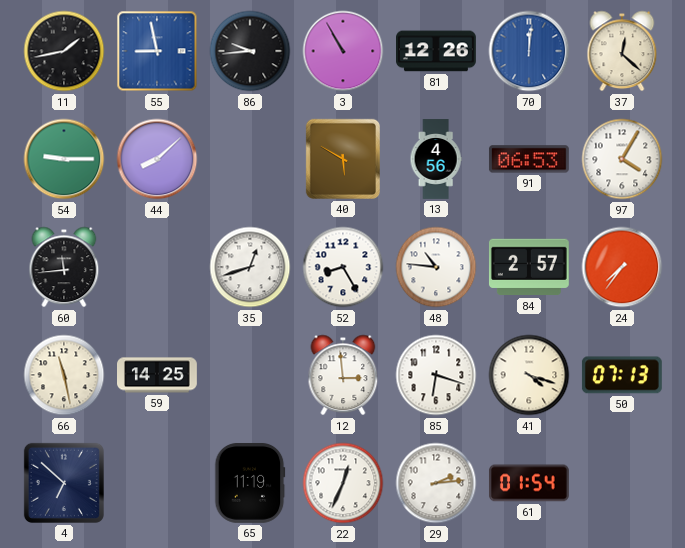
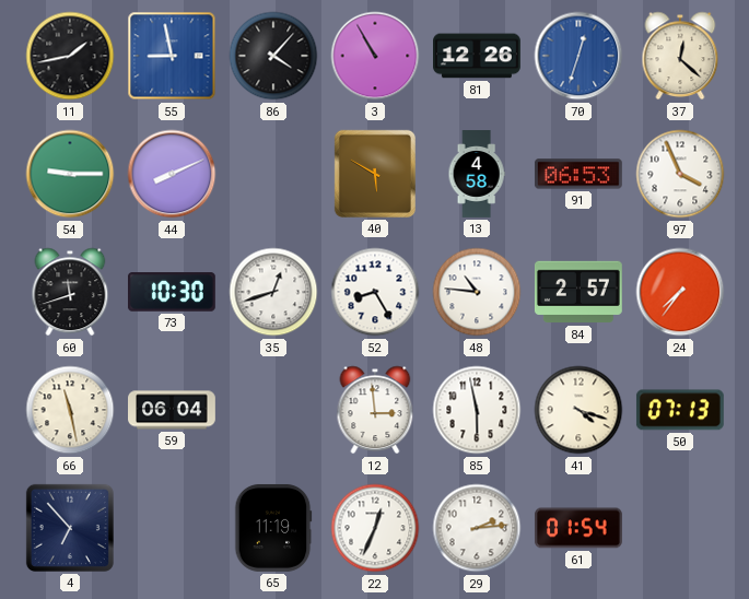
86: 9:44 -> 4:07 (273, 56)
70: 12:01 -> 12:33 (578, 56)
44: 8:08 -> 8:11 (172, 174)
13: 4:56 -> 4:58 (477, 174)
97: 4:05 -> 3:56 (680, 174)
60: 11:44 -> 11:42 (70, 292)
73: none -> 10:30 (172, 292)
59: 14:25 -> 06:04 (173, 410)
85: 6:18 -> 5:58 (477, 410)
4: 6:52 -> 6:53 (70, 528)
